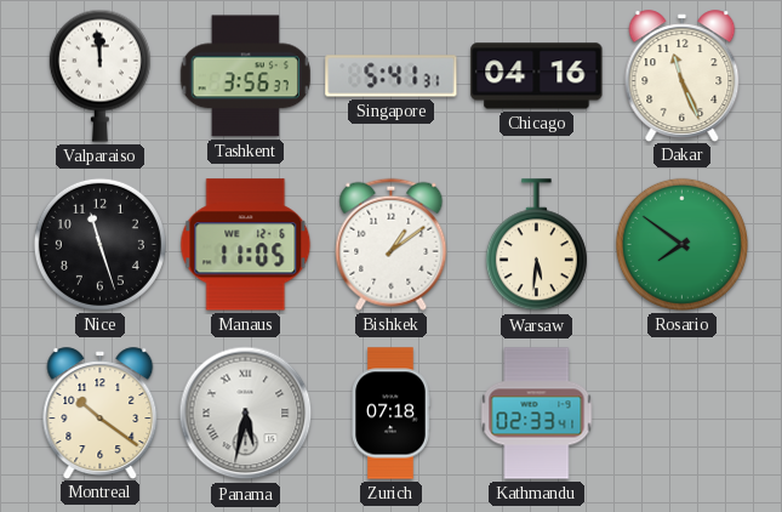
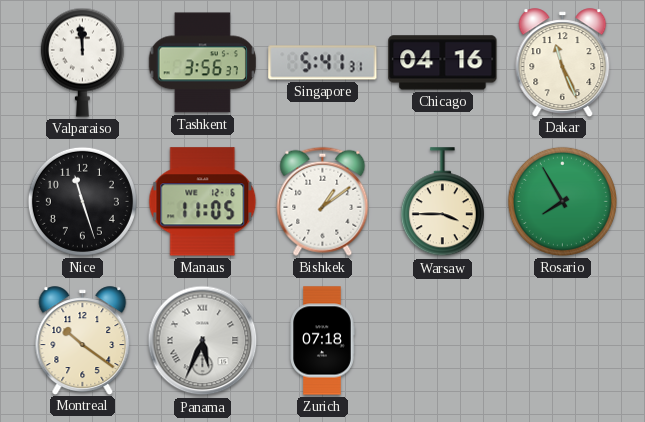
Warsaw: 5:31 -> 3:45 (442, 202)
Rosario: 7:51 -> 7:55 (562, 201)
Panama: 5:32 -> 5:34 (203, 341)
Kathmandu: 02:33 -> none (537, 414)
